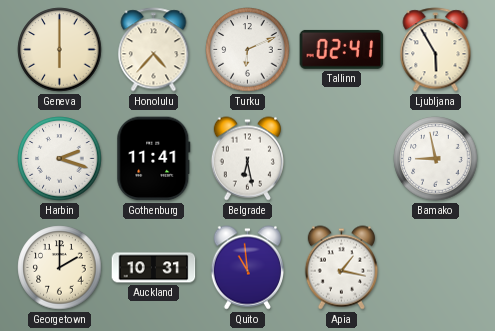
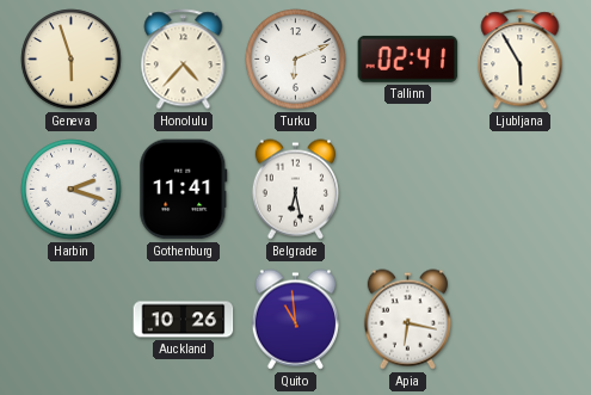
Geneva: 6:00 -> 5:57 (72, 60)
Bamako: 8:58 -> none (436, 159)
Georgetown: 2:00 -> none (60, 268)
Auckland: 10:31 -> 10:26 (184, 320)
Apia: 1:17 -> 6:17 (407, 320)
